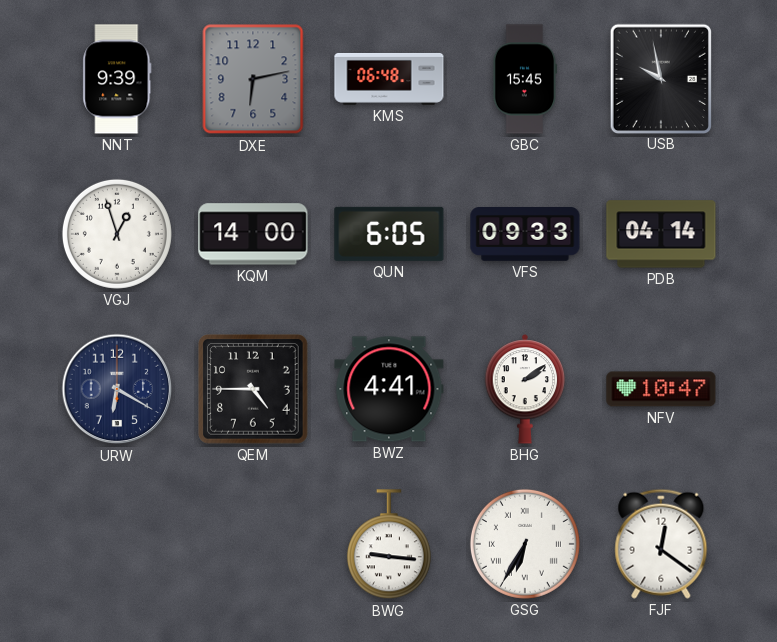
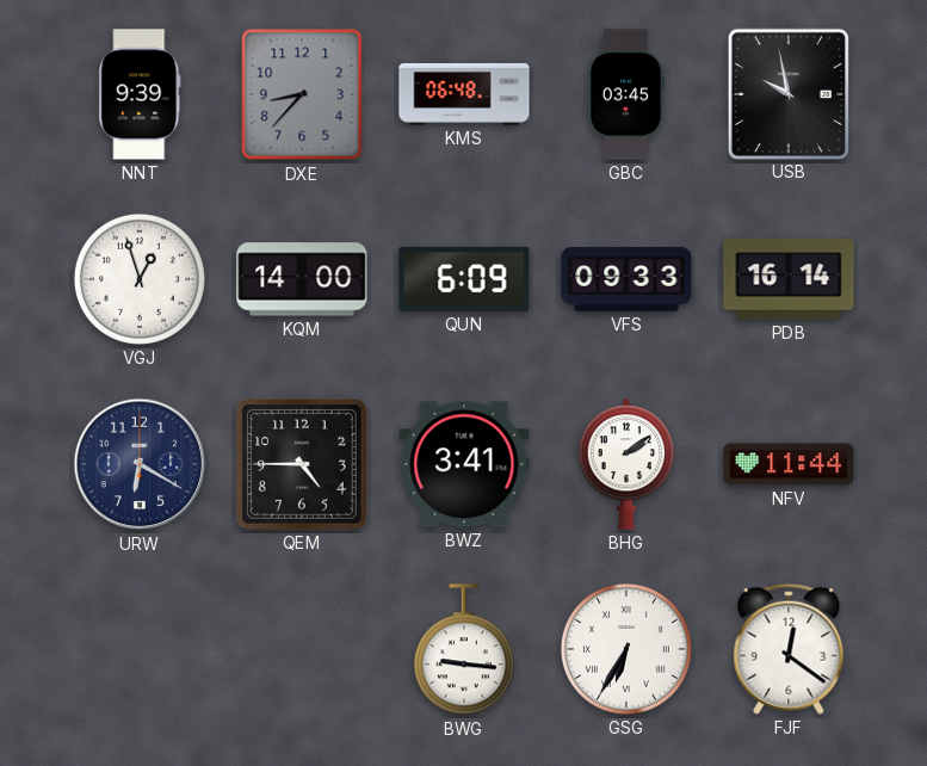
DXE: 6:13 -> 8:37 (302, 94)
GBC: 15:45 -> 03:45 (625, 94)
QUN: 6:05 -> 6:09 (464, 279)
PDB: 04:14 -> 16:14 (789, 279)
BWZ: 4:41 -> 3:41 (464, 464)
NFV: 10:47 -> 11:44 (789, 464)
